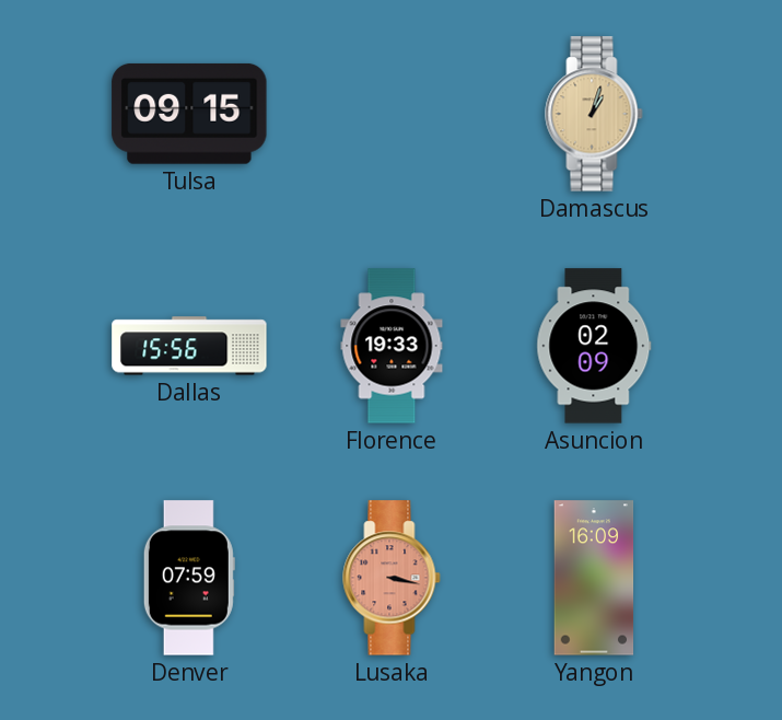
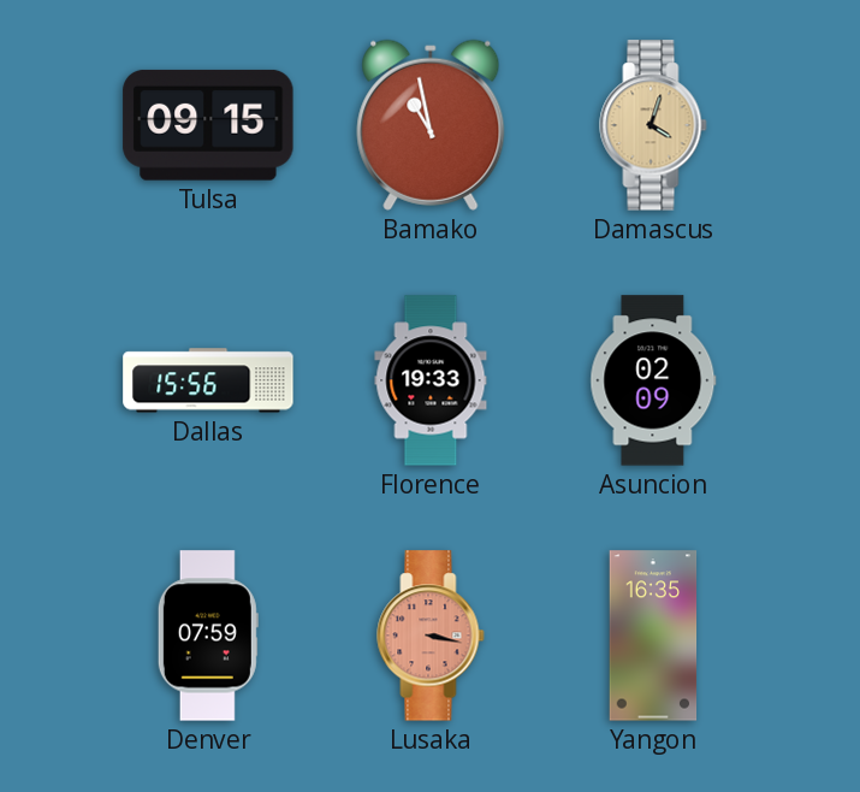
Bamako: none -> 10:58 (431, 125)
Damascus: 1:03 -> 4:03 (653, 125)
Yangon: 16:09 -> 16:35 (653, 636)
